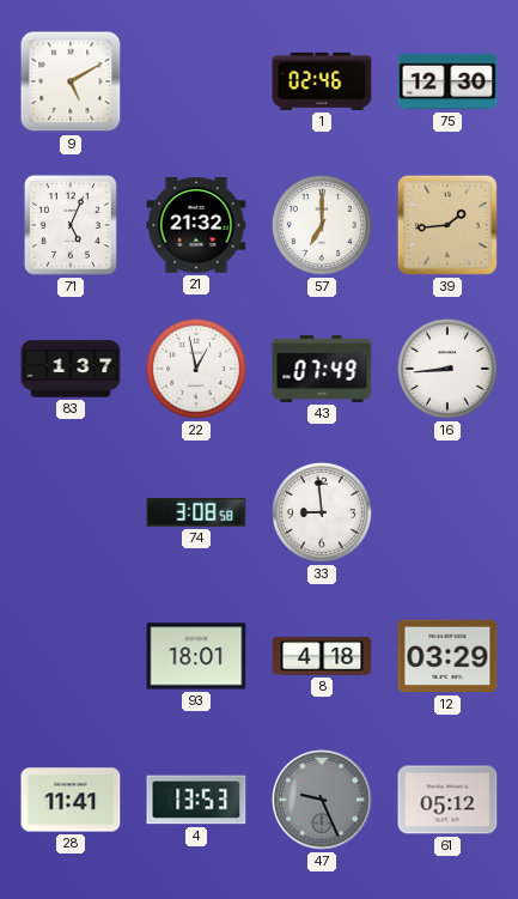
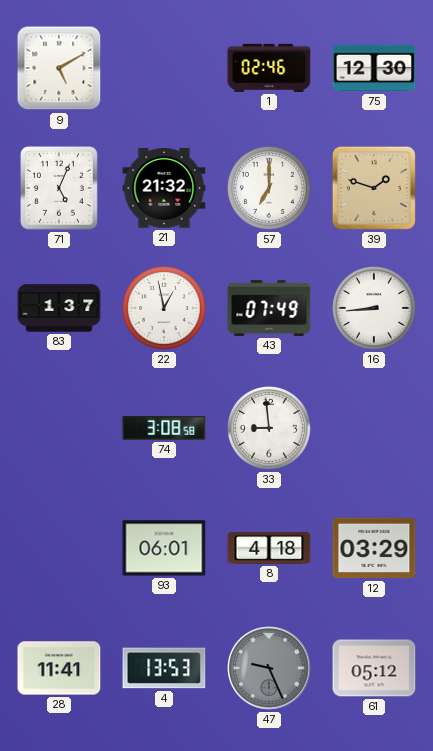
39: 1:44 -> 1:48 (374, 188)
93: 18:01 -> 06:01 (164, 548)
